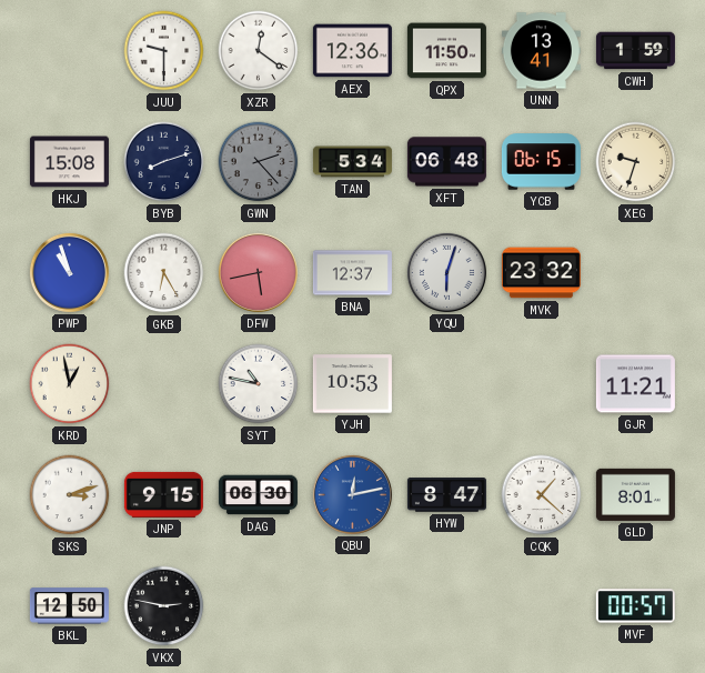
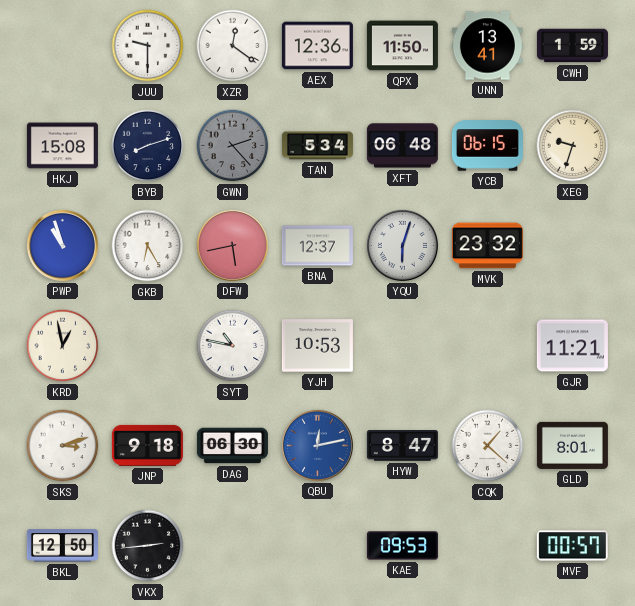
JNP: 9:15 -> 9:18 (147, 445)
VKX: 2:47 -> 2:44 (148, 546)
KAE: none -> 09:53 (402, 546)
